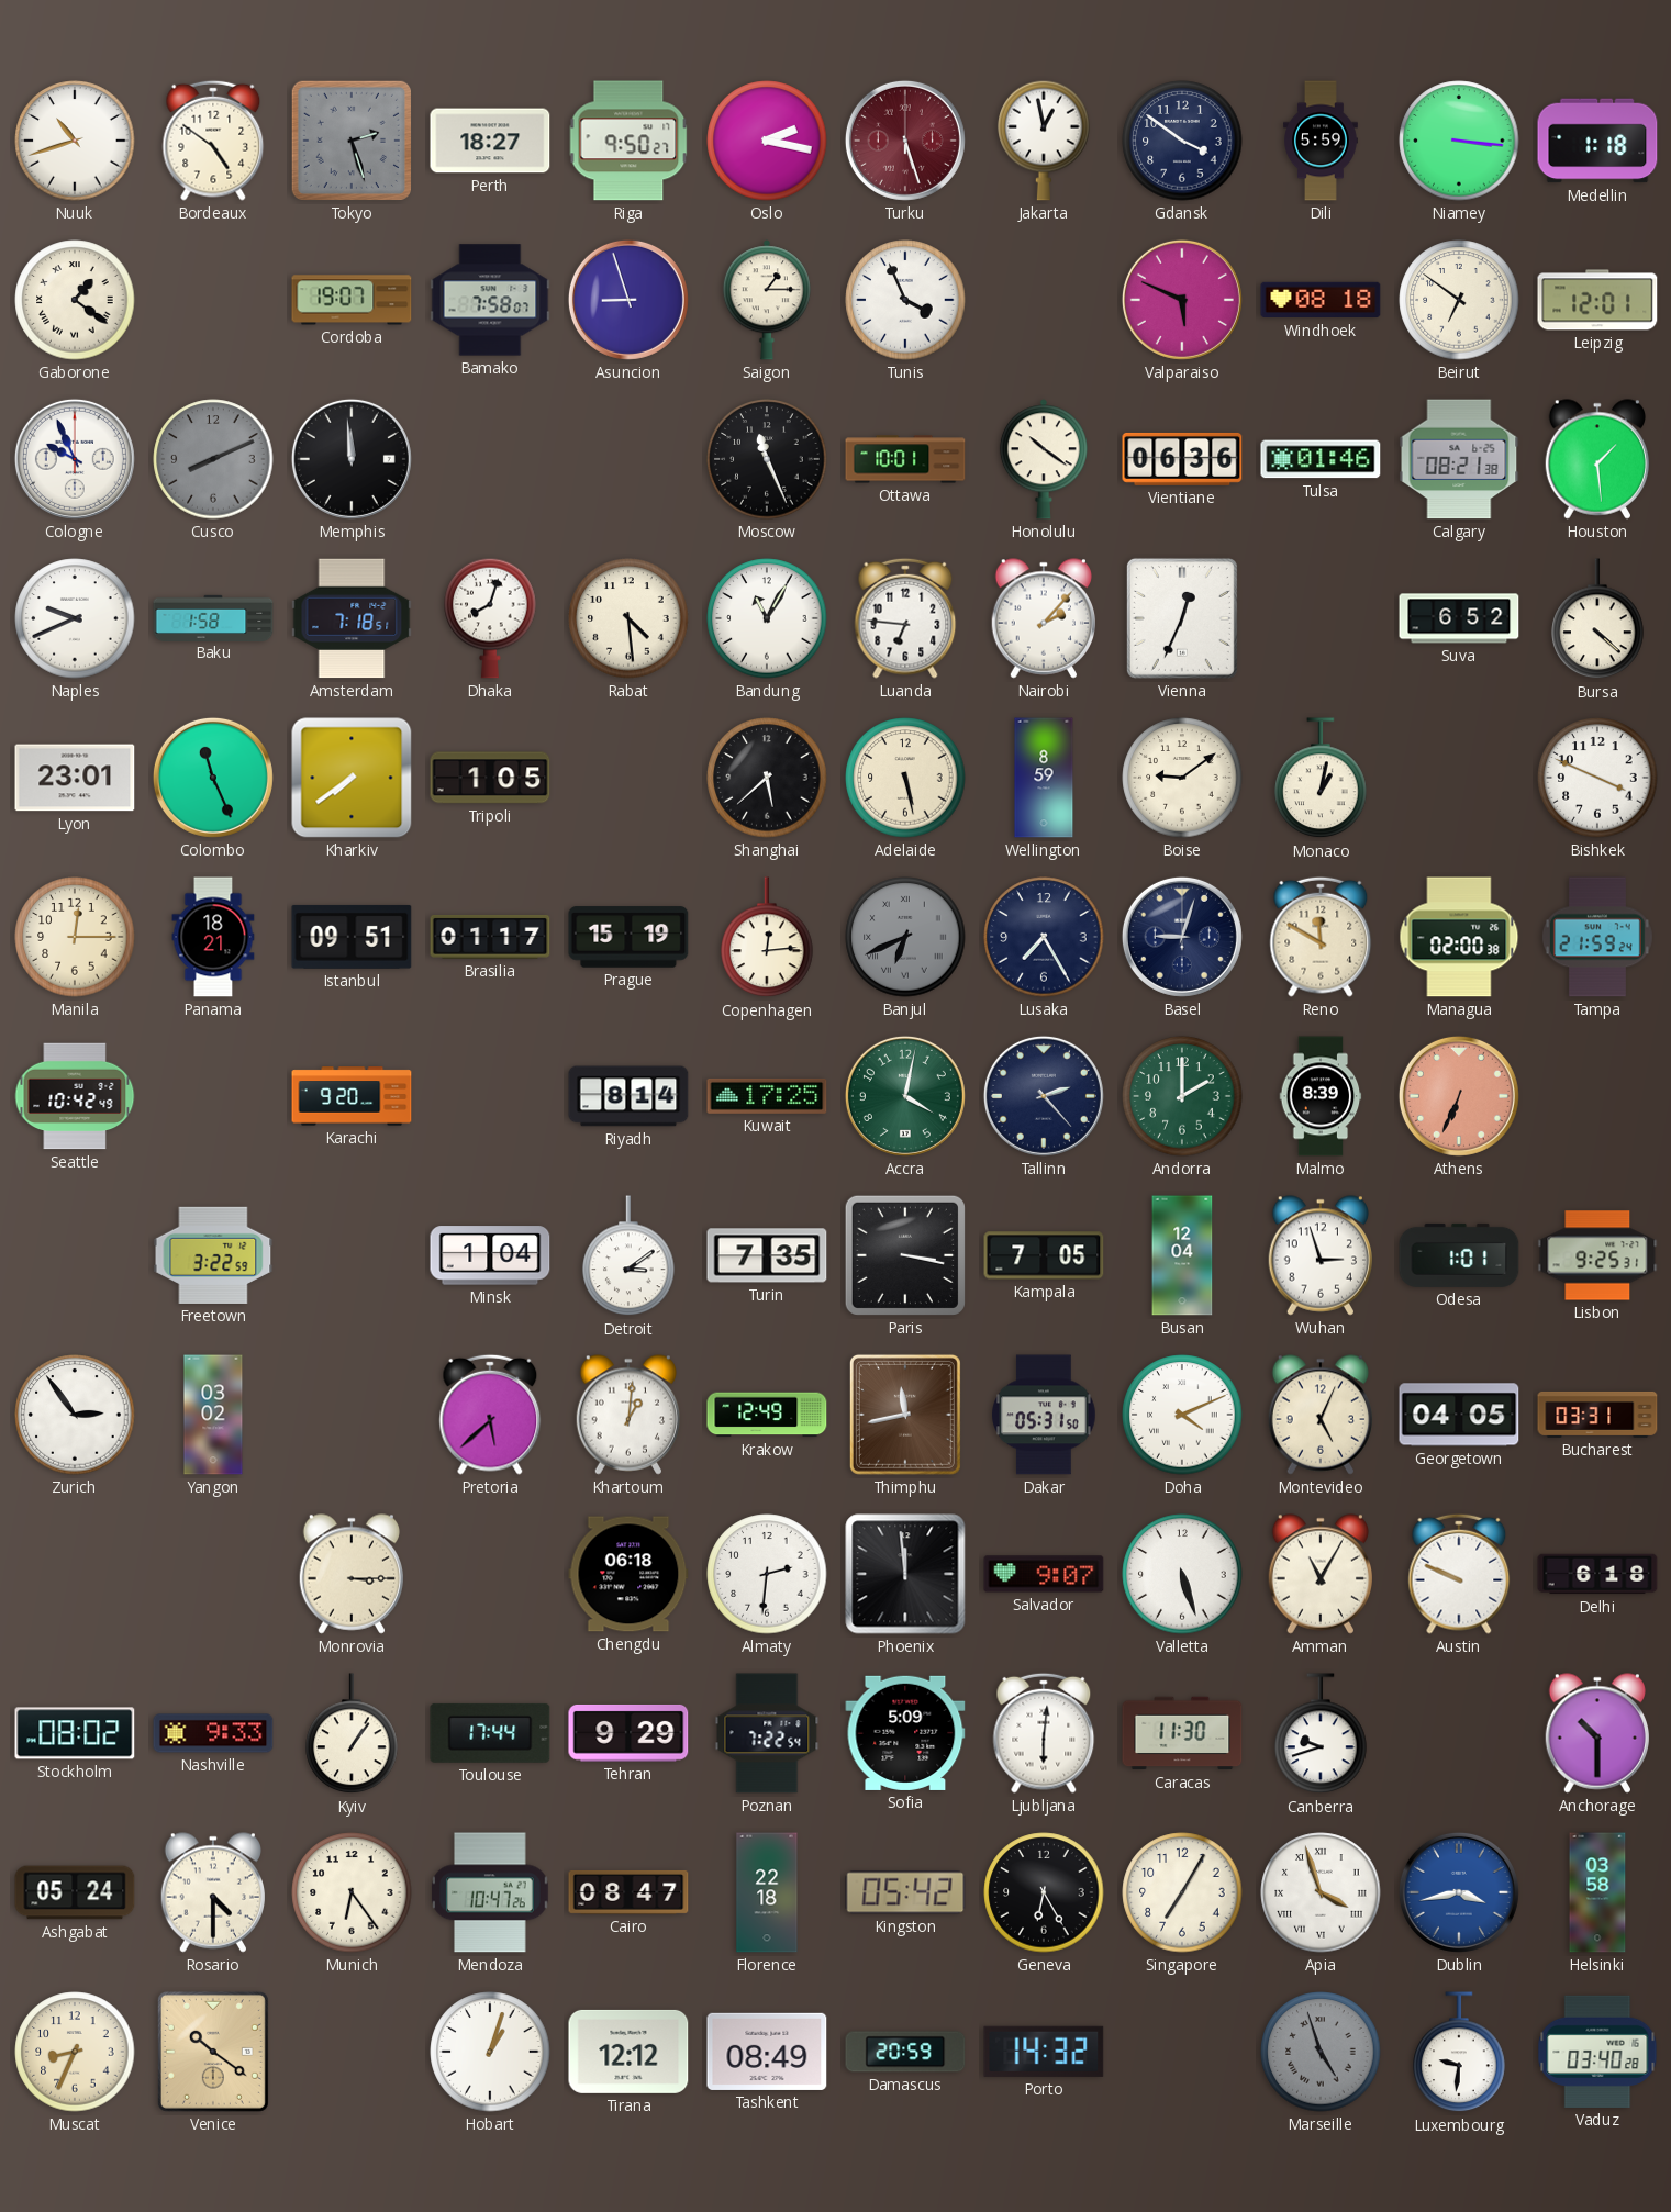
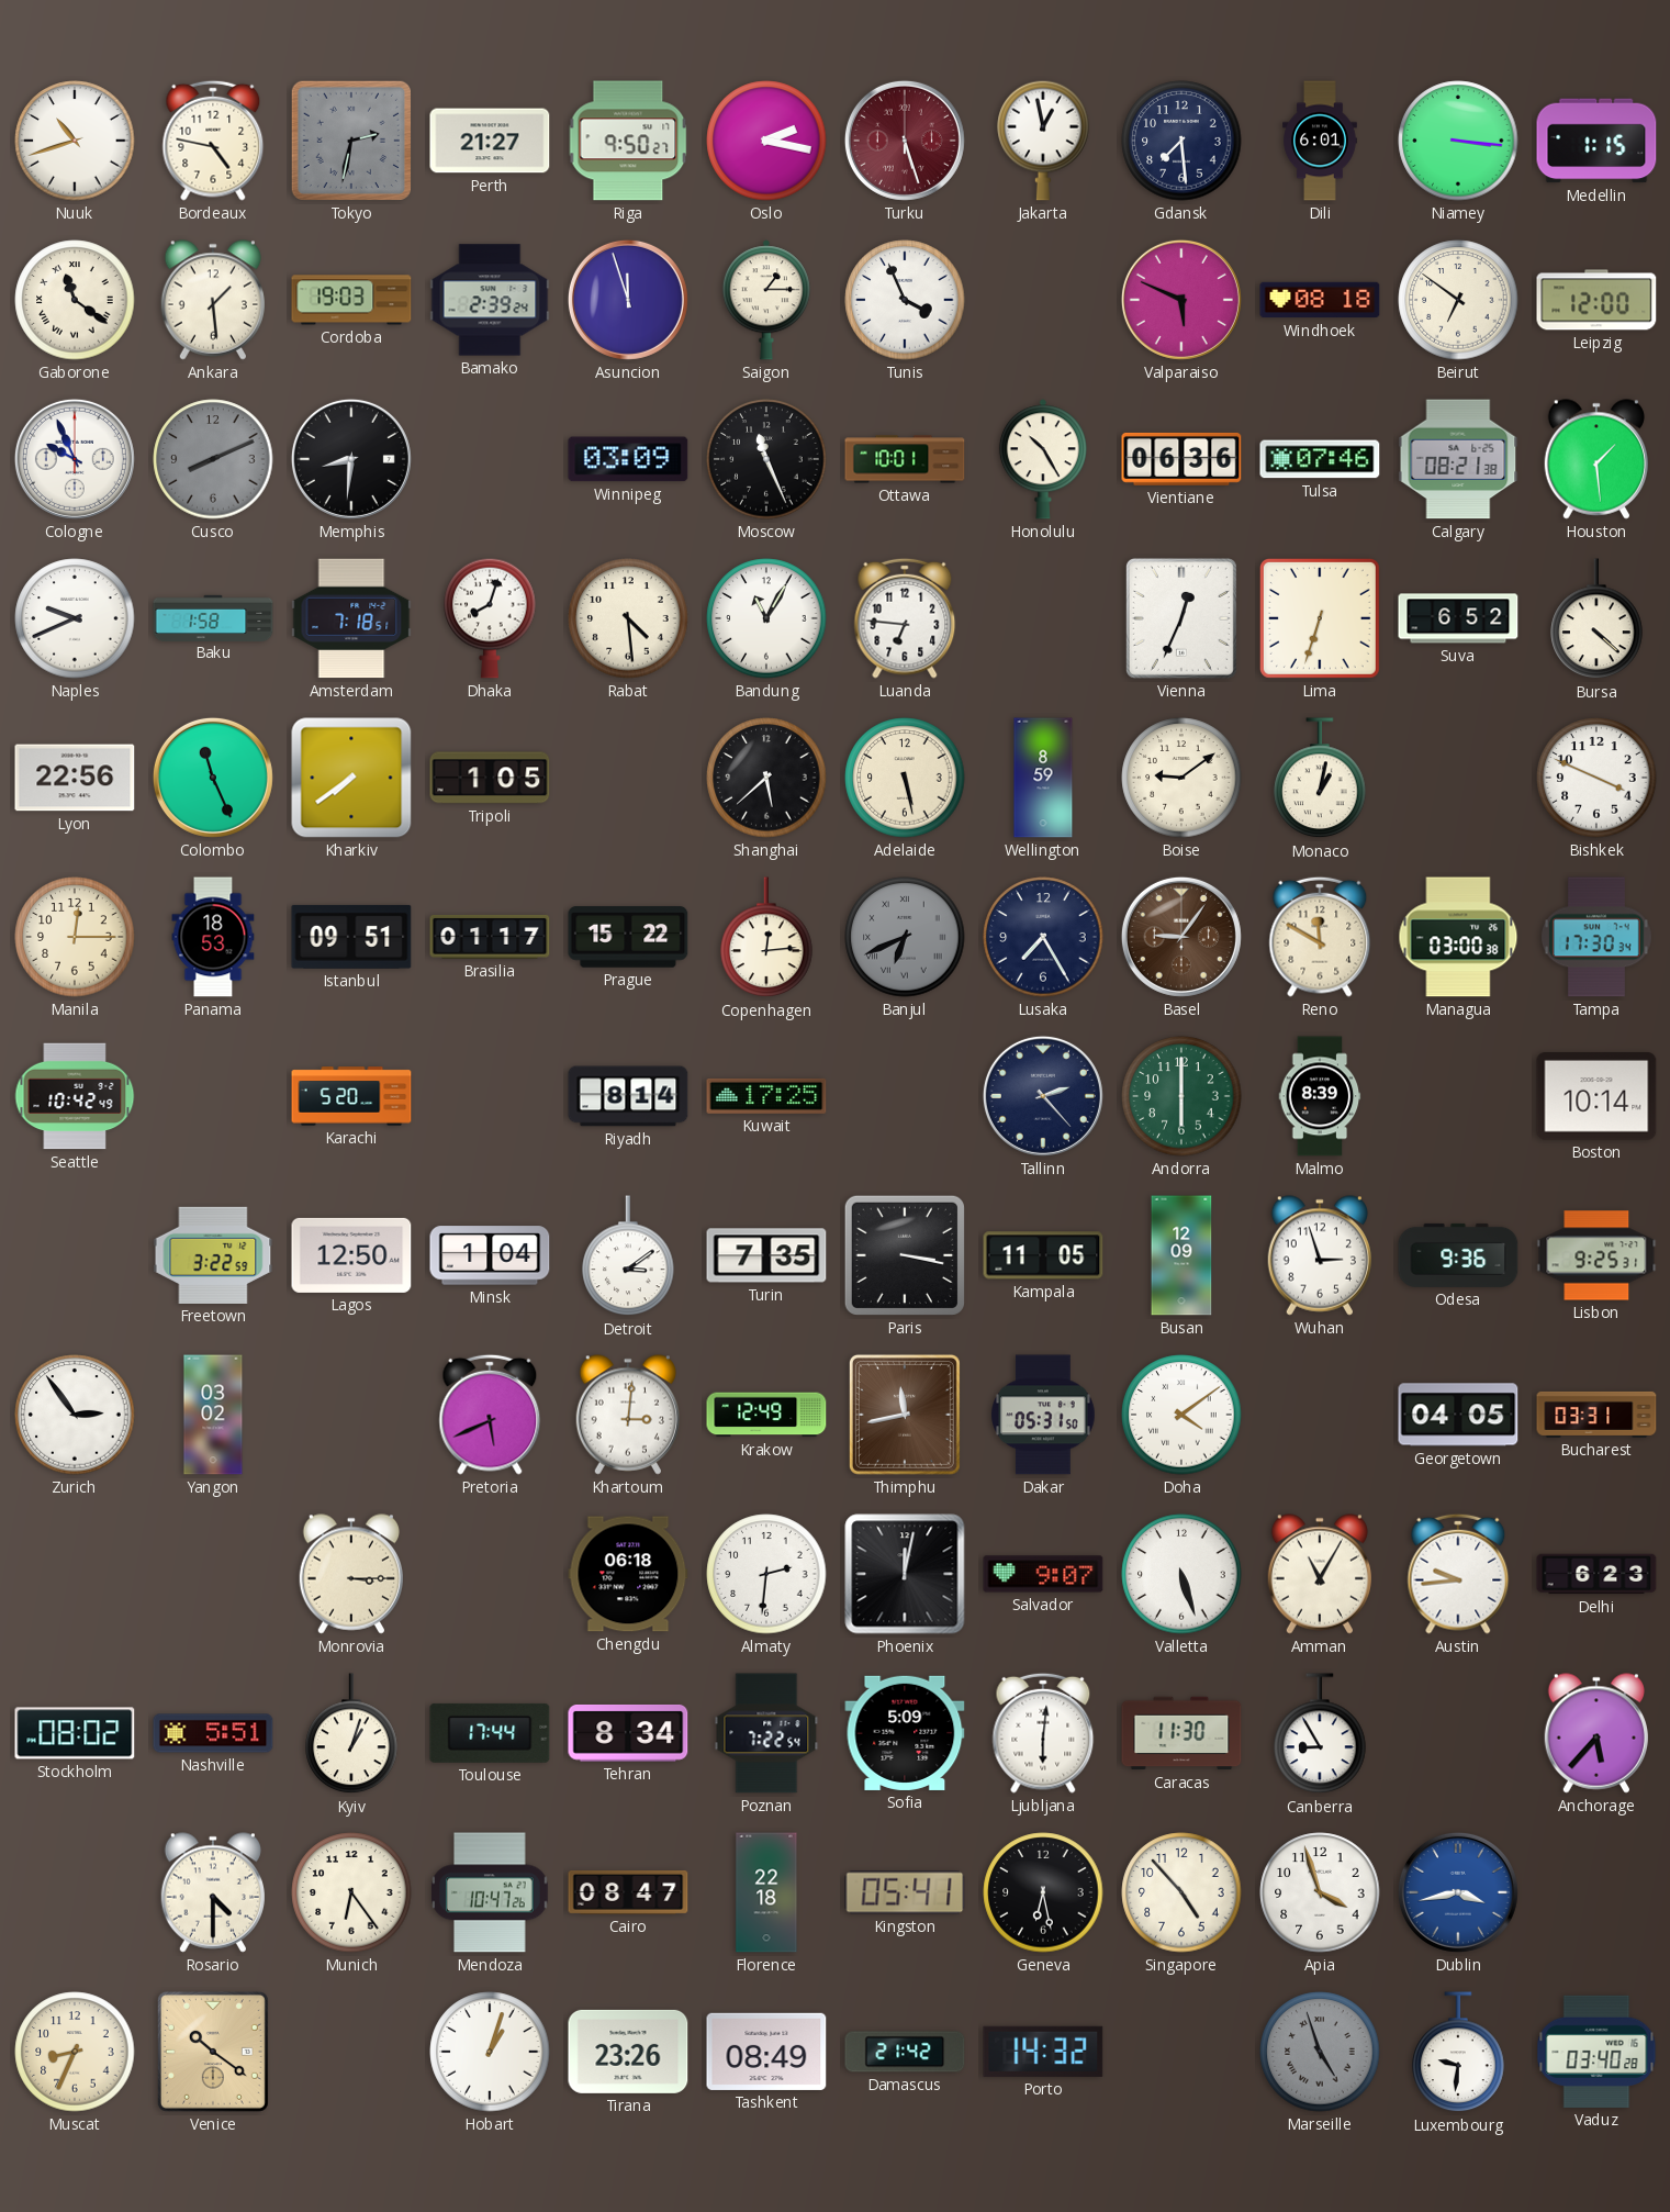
Bordeaux: 4:51 -> 4:47 (213, 141)
Tokyo: 2:27 -> 2:32 (351, 141)
Perth: 18:27 -> 21:27 (490, 141)
Gdansk: 3:51 -> 7:29 (1181, 141)
Dili: 5:59 -> 6:01 (1321, 141)
Medellin: 1:18 -> 1:15 (1596, 141)
Gaborone: 1:21 -> 11:21 (75, 300)
Ankara: none -> 1:29 (212, 300)
Cordoba: 19:07 -> 19:03 (351, 300)
Bamako: 7:58 -> 2:39 (490, 300)
Asuncion: 8:57 -> 11:57 (628, 300)
Leipzig: 12:01 -> 12:00 (1596, 300)
Memphis: 11:59 -> 8:31 (351, 459)
Winnipeg: none -> 03:09 (628, 459)
Honolulu: 10:21 -> 10:25 (1043, 459)
Tulsa: 01:46 -> 07:46 (1320, 459)
Nairobi: 2:07 -> none (1043, 618)
Lima: none -> 6:33 (1320, 618)
Lyon: 23:01 -> 22:56 (75, 778)
Panama: 18:21 -> 18:53 (213, 937)
Prague: 15:19 -> 15:22 (628, 937)
Basel: 9:03 -> 9:06 (1181, 937)
Basel dial: navy -> brown (1181, 937)
Managua: 02:00 -> 03:00 (1458, 937)
Tampa: 21:59 -> 17:30 (1596, 937)
Karachi: 9:20 -> 5:20 (351, 1096)
Accra: 4:02 -> none (905, 1096)
Andorra: 2:00 -> 6:00 (1181, 1096)
Athens: 6:34 -> none (1459, 1096)
Boston: none -> 10:14 (1596, 1097)
Lagos: none -> 12:50 (351, 1255)
Kampala: 7:05 -> 11:05 (1043, 1255)
Busan: 12:04 -> 12:09 (1181, 1255)
Odesa: 1:01 -> 9:36 (1458, 1255)
Pretoria: 5:38 -> 5:41 (490, 1415)
Khartoum: 1:01 -> 3:01 (627, 1415)
Doha: 4:11 -> 4:09 (1181, 1415)
Montevideo: 5:04 -> none (1319, 1415)
Phoenix: 11:59 -> 12:02 (905, 1574)
Austin: 9:49 -> 9:44 (1458, 1574)
Delhi: 6:18 -> 6:23 (1596, 1574)
Nashville: 9:33 -> 5:51 (213, 1733)
Kyiv: 1:06 -> 1:03 (351, 1734)
Tehran: 9:29 -> 8:34 (628, 1733)
Canberra: 9:42 -> 8:55 (1320, 1734)
Anchorage: 10:30 -> 5:37 (1595, 1733)
Ashgabat: 05:24 -> none (75, 1892)
Kingston: 05:42 -> 05:41 (905, 1892)
Geneva: 6:25 -> 6:28 (1043, 1892)
Singapore: 7:05 -> 4:53 (1181, 1892)
Apia numerals: Roman -> Arabic (1320, 1892)
Helsinki: 03:58 -> none (1597, 1892)
Tirana: 12:12 -> 23:26 (628, 2052)
Damascus: 20:59 -> 21:42 (905, 2052)
